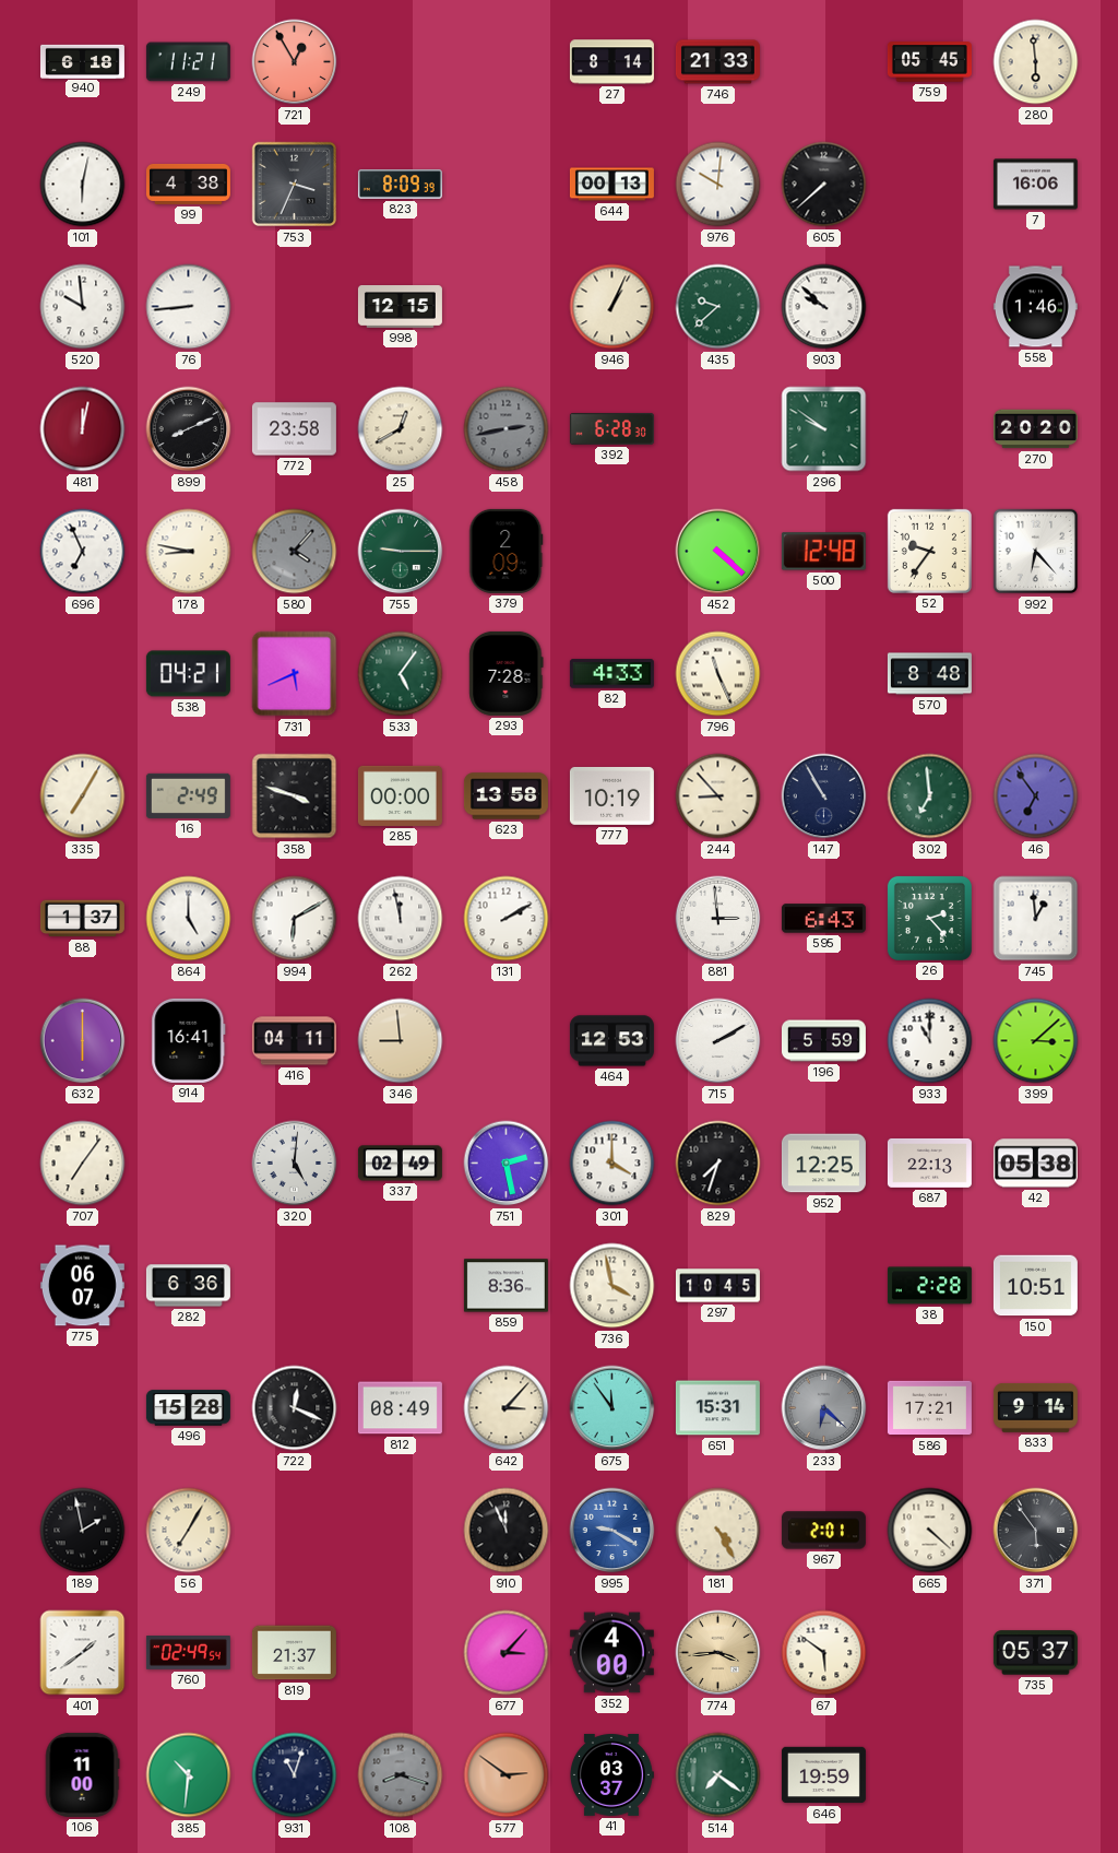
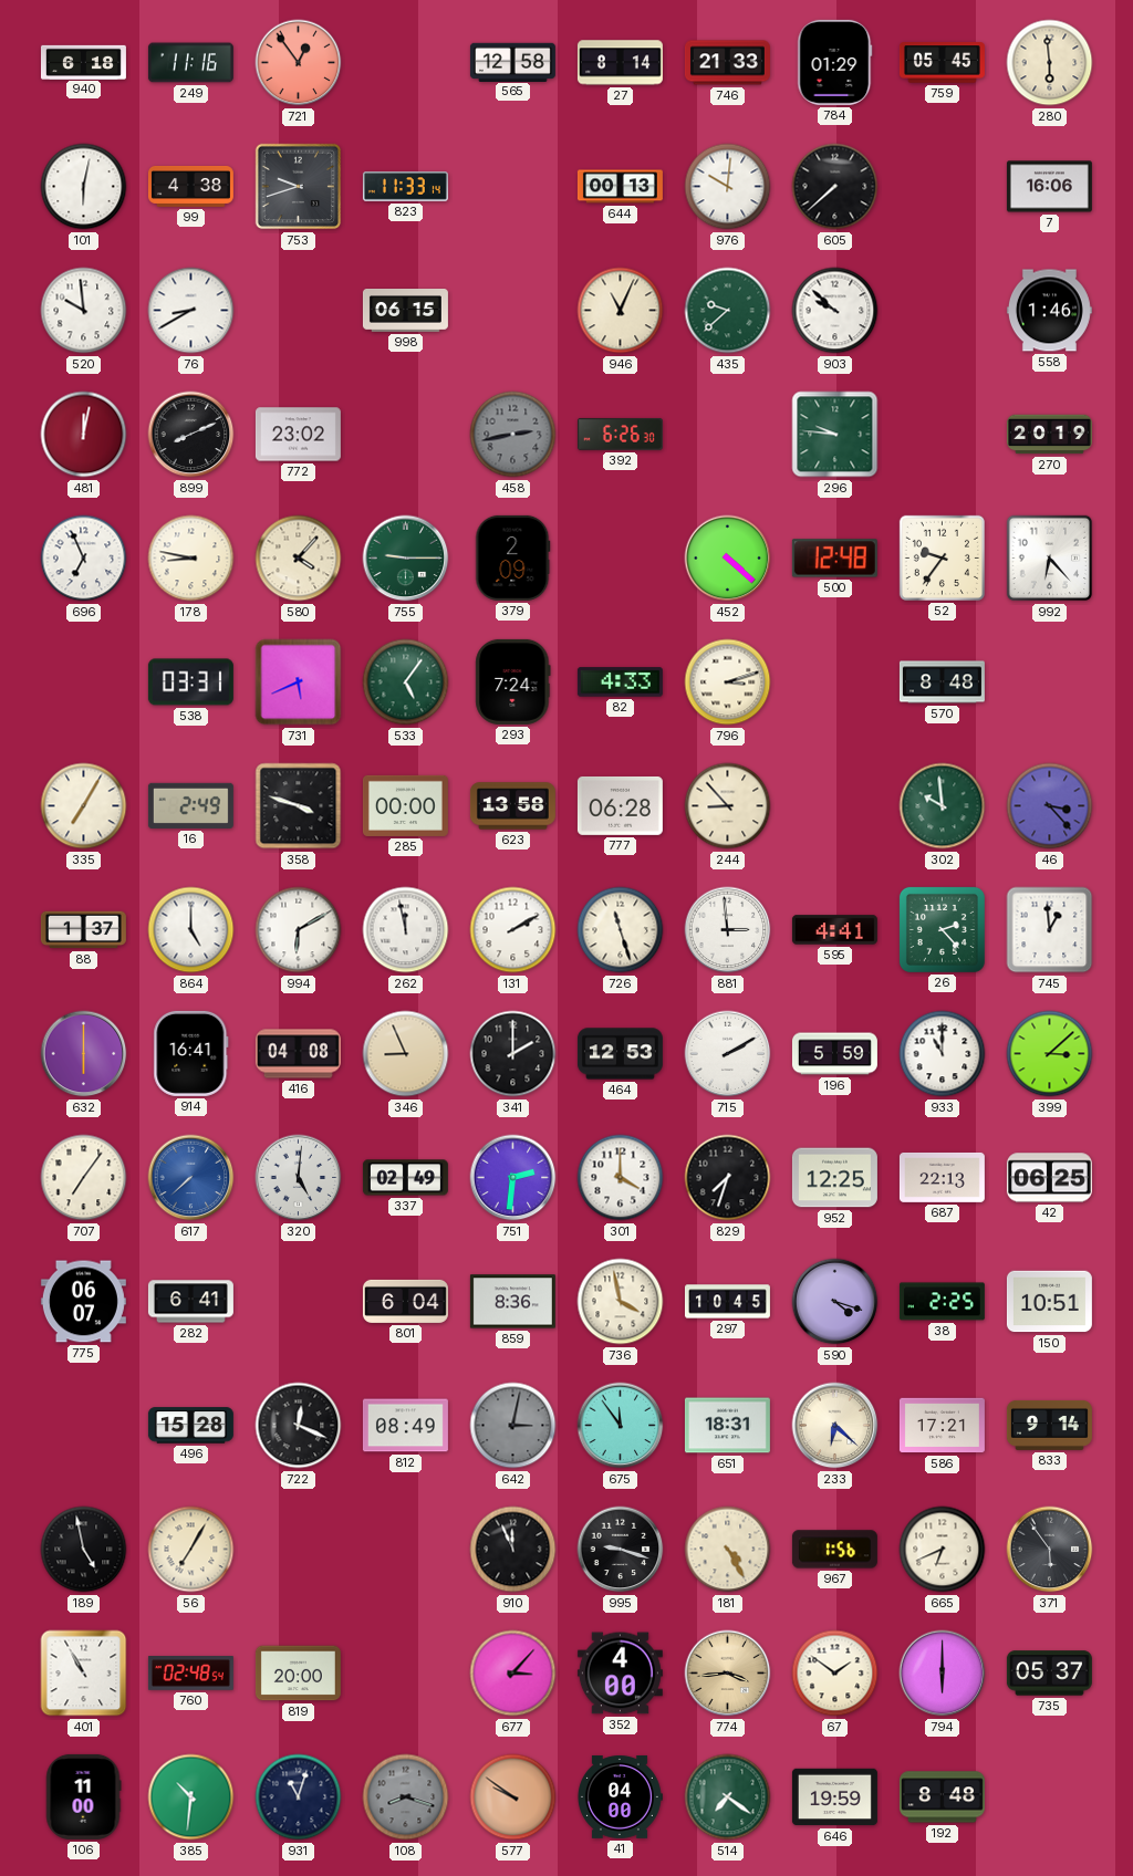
249: 11:21 -> 11:16 (190, 63)
721: 12:55 -> 12:54 (299, 63)
565: none -> 12:58 (512, 62)
784: none -> 01:29 (835, 62)
753: 3:34 -> 9:42 (299, 187)
823: 8:09 -> 11:33 (405, 187)
76: 8:44 -> 8:40 (191, 311)
998: 12:15 -> 06:15 (405, 311)
946: 1:04 -> 11:04 (621, 311)
772: 23:58 -> 23:02 (298, 435)
25: 12:40 -> none (401, 429)
392: 6:28 -> 6:26 (620, 434)
296: 9:51 -> 9:46 (835, 435)
270: 20:20 -> 20:19 (1049, 435)
580 dial: grey -> cream (299, 559)
538: 04:21 -> 03:31 (190, 682)
293: 7:28 -> 7:24 (513, 681)
796: 11:26 -> 3:12 (728, 682)
777: 10:19 -> 06:28 (620, 805)
147: 10:55 -> none (824, 796)
302: 6:59 -> 9:59 (943, 806)
46: 6:54 -> 3:23 (1050, 806)
726: none -> 11:27 (621, 930)
595: 6:43 -> 4:41 (834, 930)
416: 04:11 -> 04:08 (298, 1054)
346: 8:59 -> 8:56 (406, 1054)
341: none -> 2:00 (513, 1054)
617: none -> 7:38 (191, 1178)
751: 2:28 -> 2:31 (513, 1178)
42: 05:38 -> 06:25 (1049, 1178)
282: 6:36 -> 6:41 (190, 1302)
801: none -> 6:04 (405, 1301)
590: none -> 4:18 (835, 1302)
38: 2:28 -> 2:25 (942, 1302)
642: 3:07 -> 3:02 (513, 1426)
642 dial: cream -> grey (513, 1426)
651: 15:31 -> 18:31 (727, 1426)
233 dial: grey -> cream (835, 1426)
189: 1:58 -> 4:58 (84, 1550)
995: 9:20 -> 9:18 (621, 1550)
995 dial: blue -> black (621, 1550)
967: 2:01 -> 1:56 (834, 1550)
665: 4:22 -> 6:41 (943, 1550)
401: 1:39 -> 10:55 (84, 1674)
760: 02:49 -> 02:48 (190, 1674)
819: 21:37 -> 20:00 (298, 1674)
67: 5:51 -> 1:51 (835, 1674)
794: none -> 6:00 (943, 1674)
577: 2:51 -> 9:51 (513, 1797)
41: 03:37 -> 04:00 (620, 1796)
192: none -> 8:48 (942, 1797)
